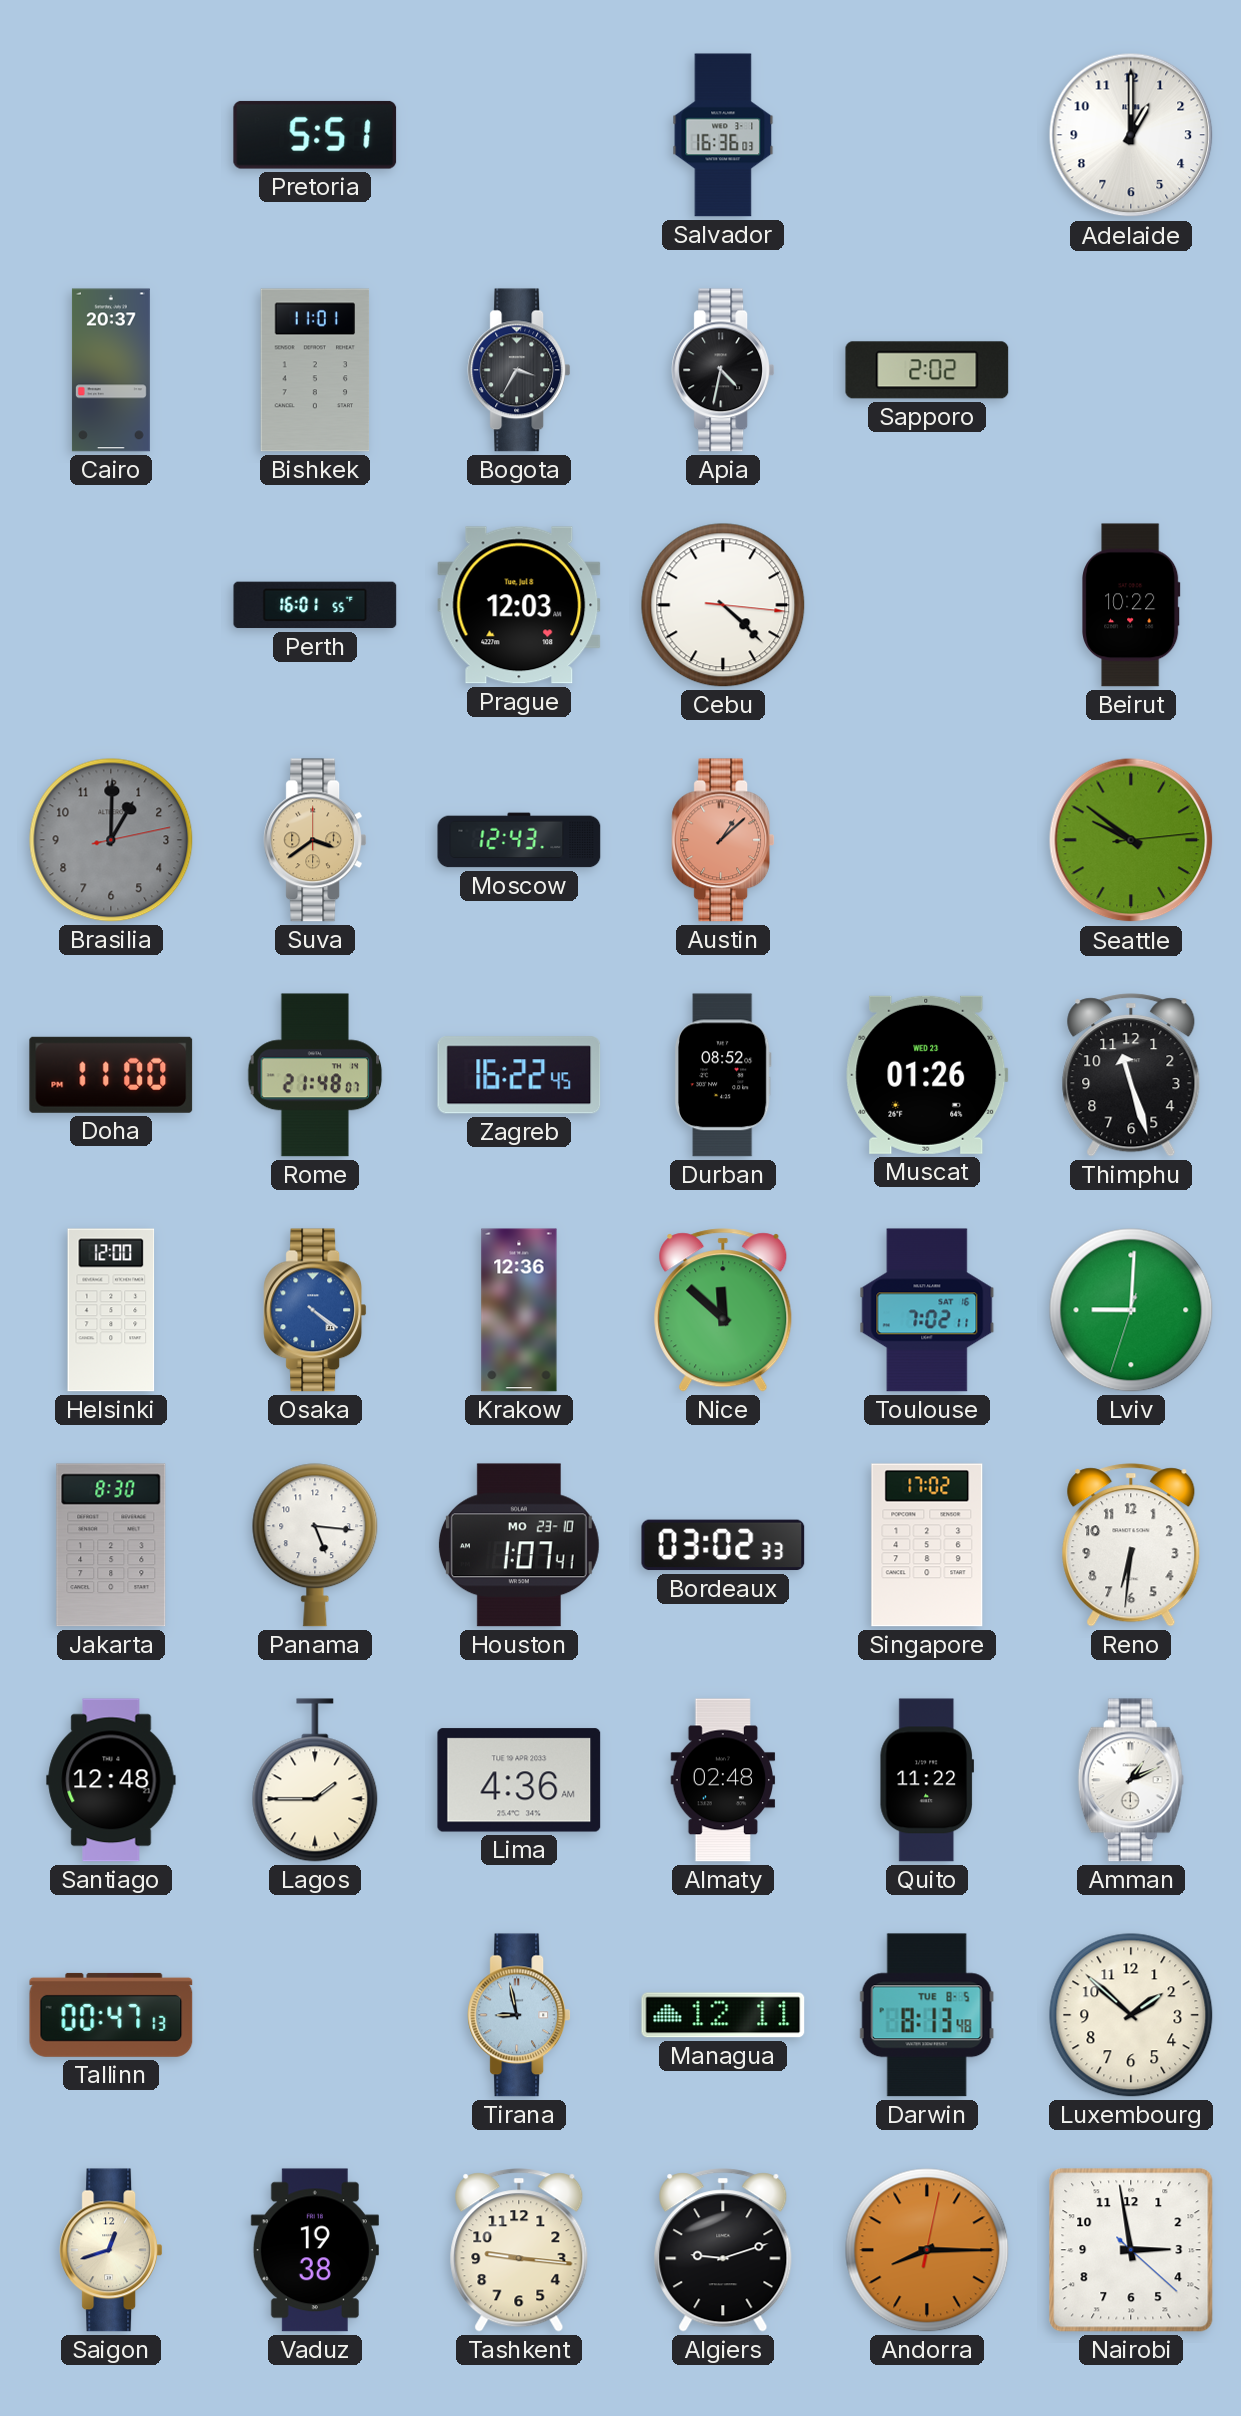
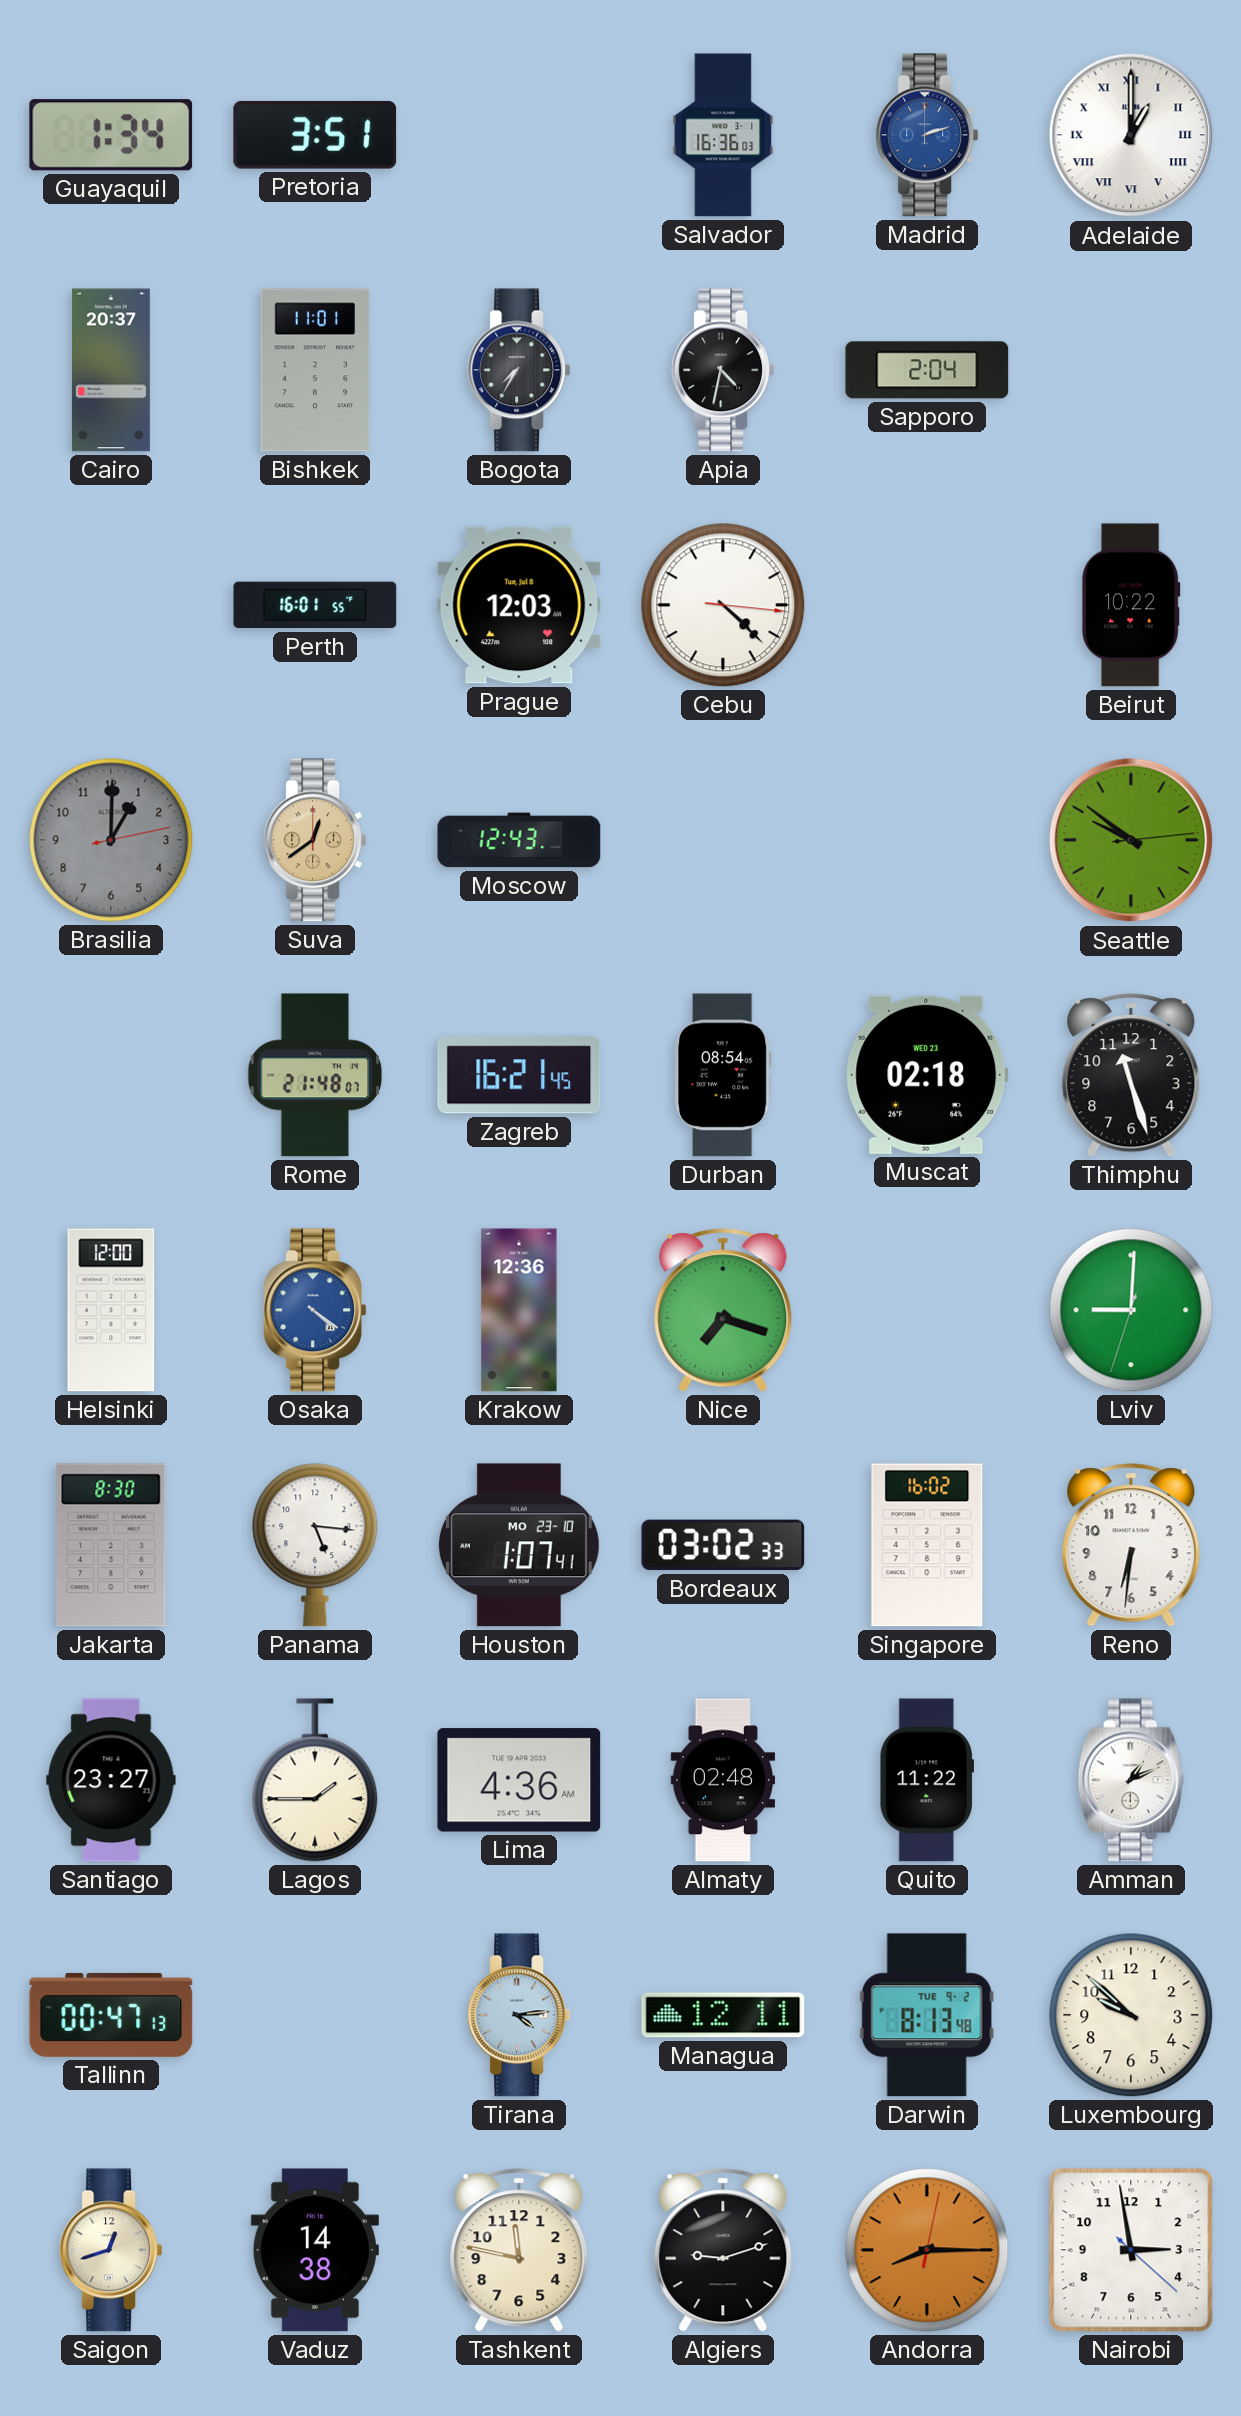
Guayaquil: none -> 1:34 (111, 135)
Pretoria: 5:51 -> 3:51 (315, 135)
Madrid: none -> 2:12 (927, 135)
Adelaide numerals: Arabic -> Roman (1131, 135)
Bogota: 3:35 -> 7:35 (519, 370)
Sapporo: 2:02 -> 2:04 (927, 370)
Suva: 3:39 -> 12:39 (315, 840)
Austin: 1:08 -> none (723, 840)
Doha: 11:00 -> none (111, 1075)
Zagreb: 16:22 -> 16:21 (519, 1075)
Durban: 08:52 -> 08:54 (723, 1075)
Muscat: 01:26 -> 02:18 (927, 1075)
Nice: 11:52 -> 7:18 (723, 1310)
Toulouse: 7:02 -> none (927, 1310)
Singapore: 17:02 -> 16:02 (927, 1545)
Santiago: 12:48 -> 23:27 (111, 1780)
Tirana: 8:58 -> 4:14 (519, 2015)
Darwin date: TUE 8-5 -> TUE 9-2 (927, 2015)
Luxembourg: 1:52 -> 9:52 (1131, 2015)
Vaduz: 19:38 -> 14:38 (315, 2250)
Tashkent: 9:16 -> 11:47 (519, 2250)
